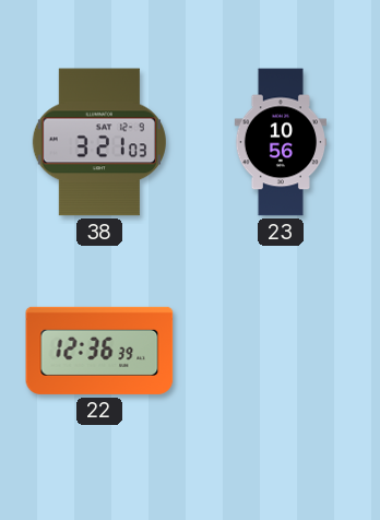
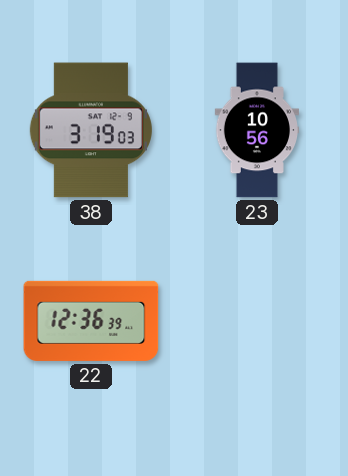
38: 3:21 -> 3:19 (91, 130)
